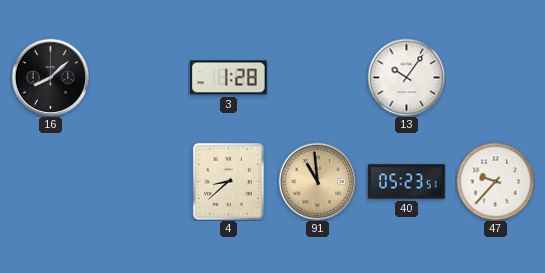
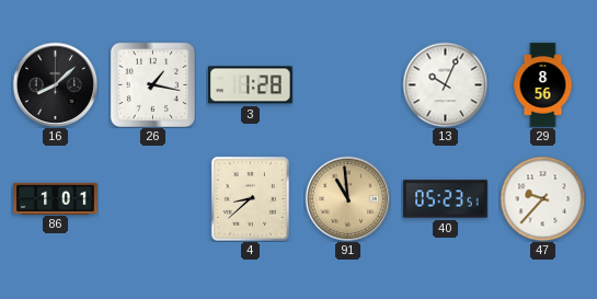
26: none -> 1:17 (152, 84)
13: 10:06 -> 10:04 (445, 84)
29: none -> 8:56 (543, 85)
86: none -> 1:01 (56, 198)
